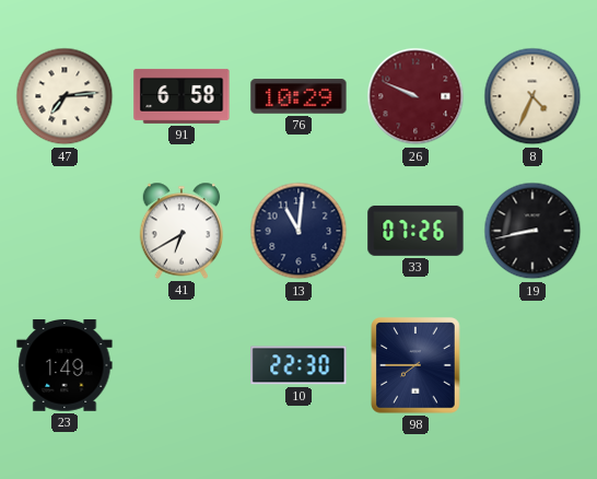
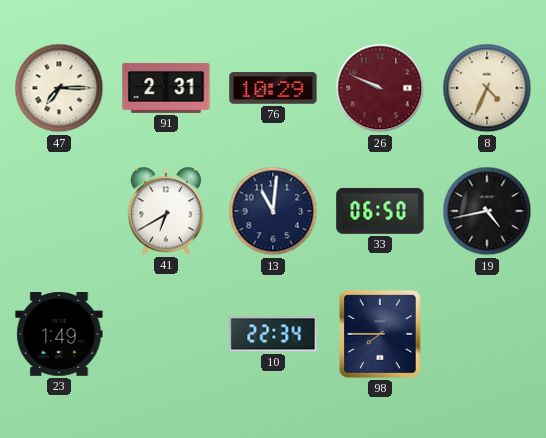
47: 7:14 -> 7:15 (59, 88)
91: 6:58 -> 2:31 (166, 88)
33: 07:26 -> 06:50 (380, 211)
19: 8:43 -> 4:43 (487, 211)
10: 22:30 -> 22:34 (273, 334)
